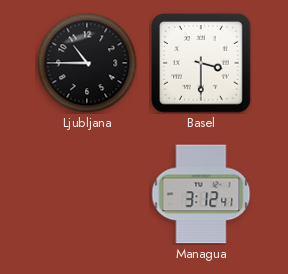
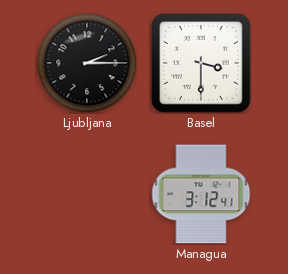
Ljubljana: 10:45 -> 2:15 (87, 63)
